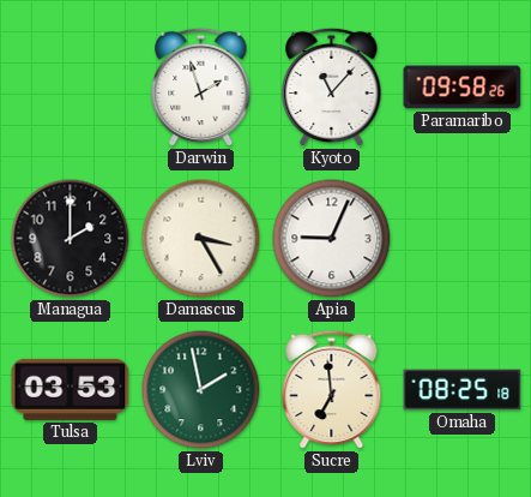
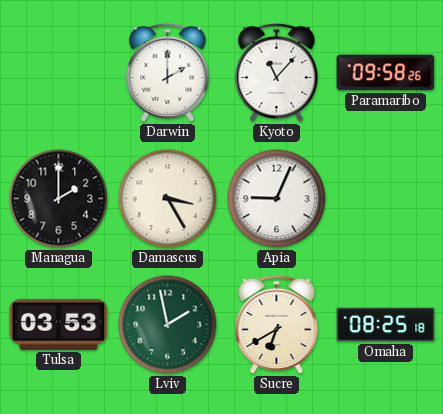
Darwin: 1:57 -> 2:00 (168, 73)
Sucre: 6:59 -> 6:40 (277, 325)
